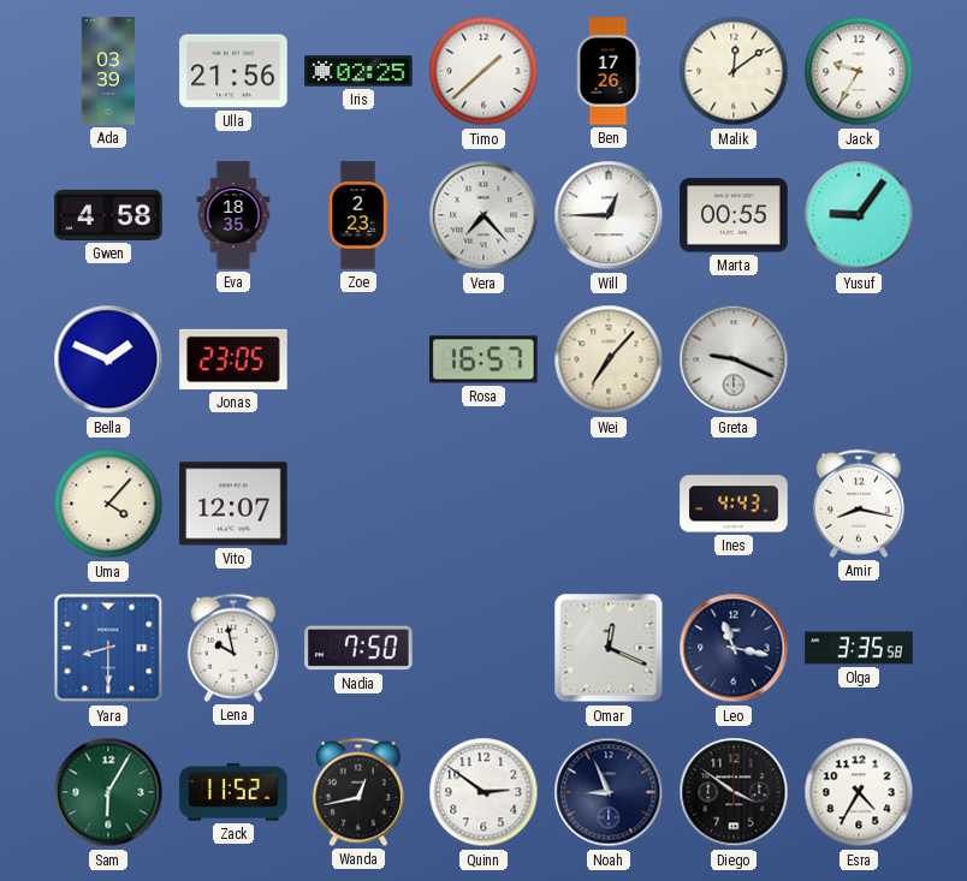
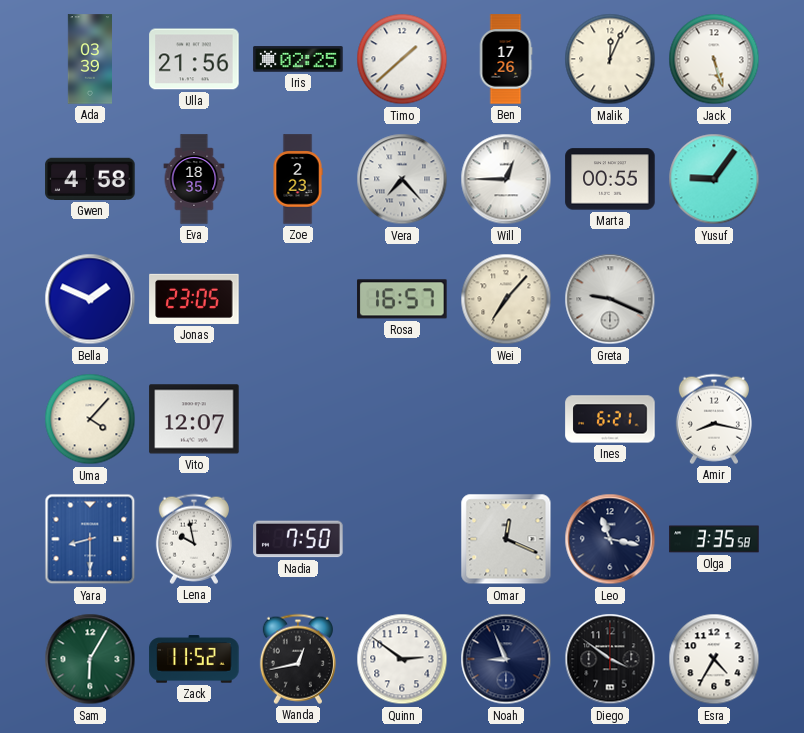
Malik: 12:09 -> 12:04 (610, 59)
Jack: 9:35 -> 5:27 (714, 59)
Ines: 4:43 -> 6:21 (610, 419)
